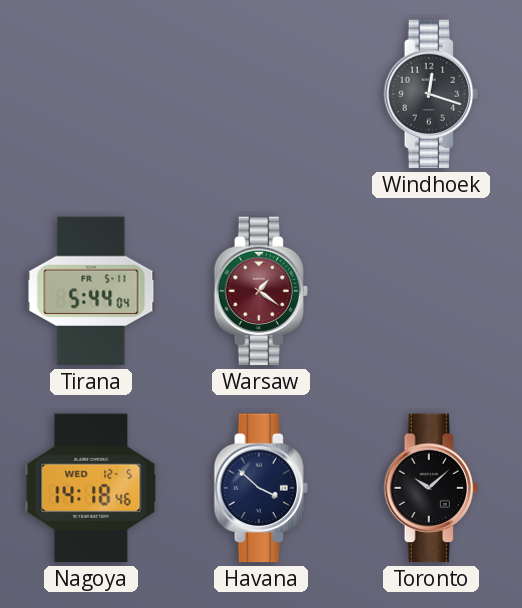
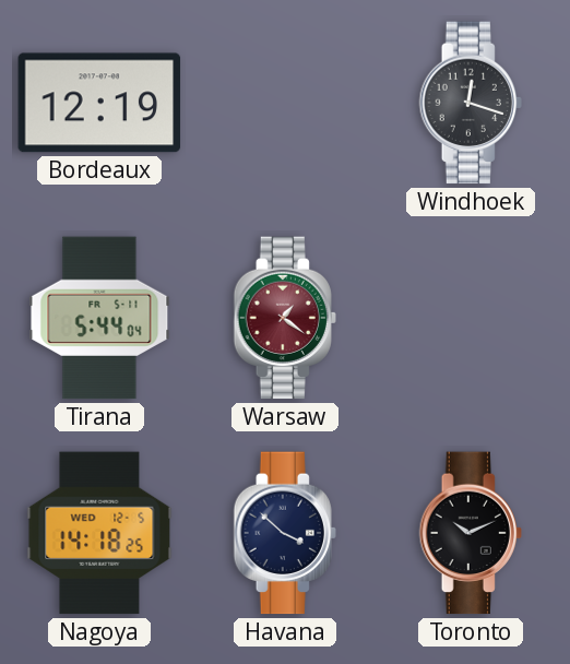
Bordeaux: none -> 12:19 (99, 103)
Nagoya: 14:18:46 -> 14:18:25 (99, 533)
Toronto: 10:08 -> 10:11 (471, 533)
